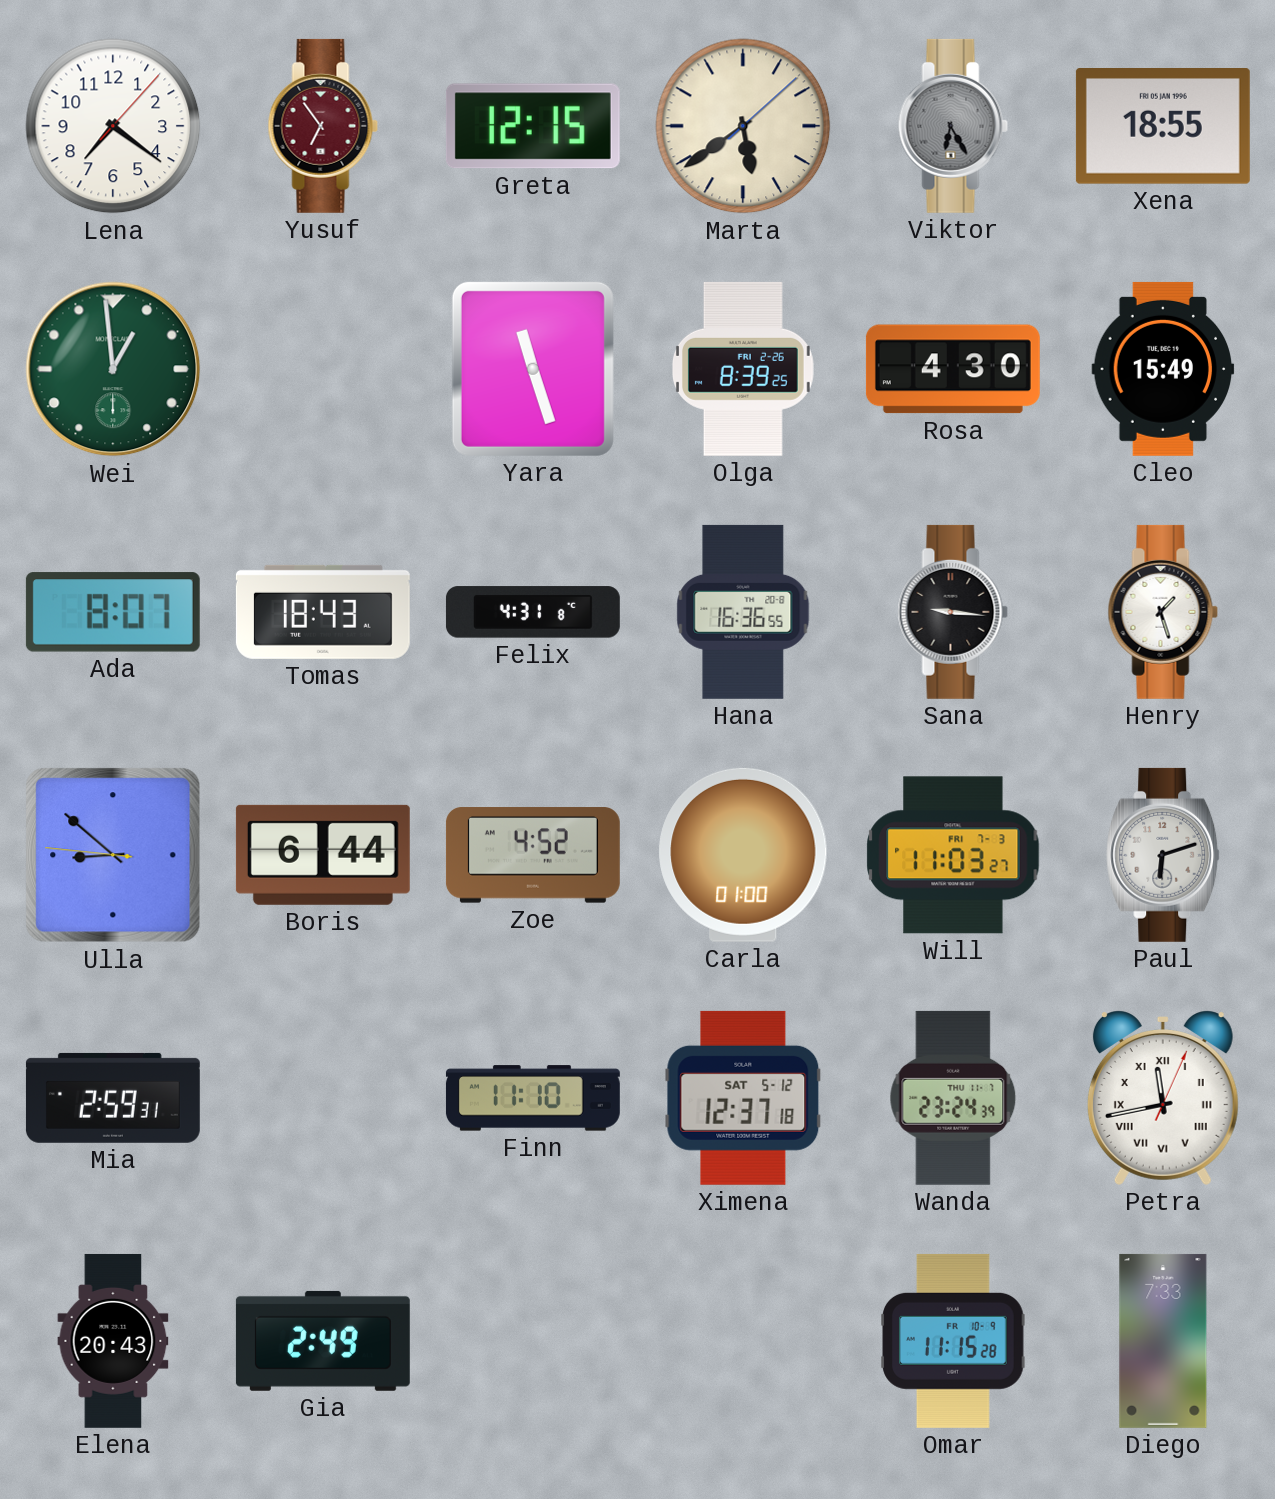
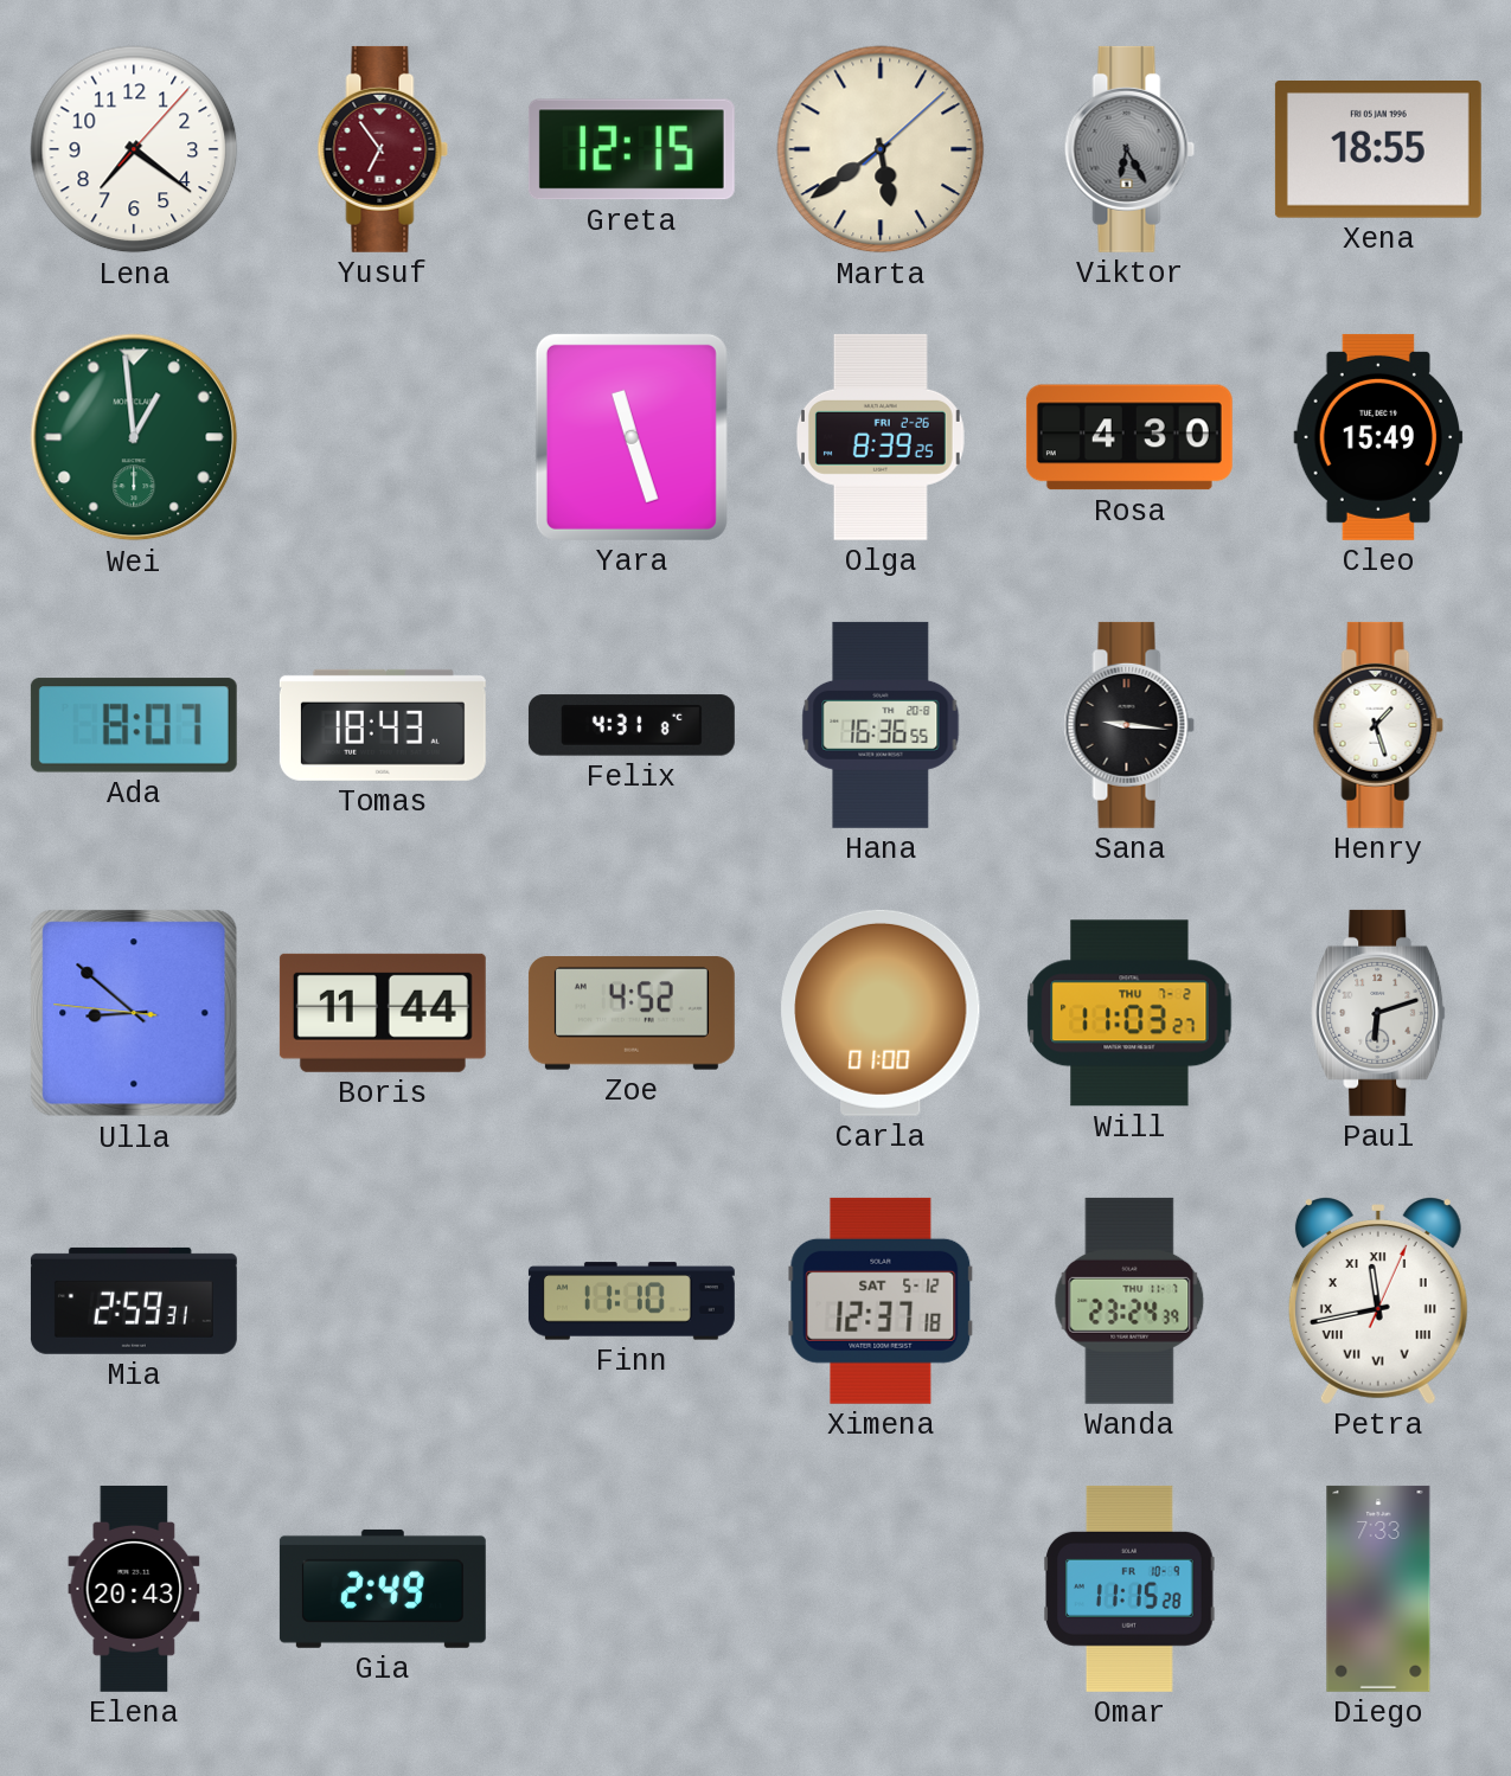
Boris: 6:44 -> 11:44 (383, 1013)
Will date: FRI 7-3 -> THU 7-2 (1129, 1013)
